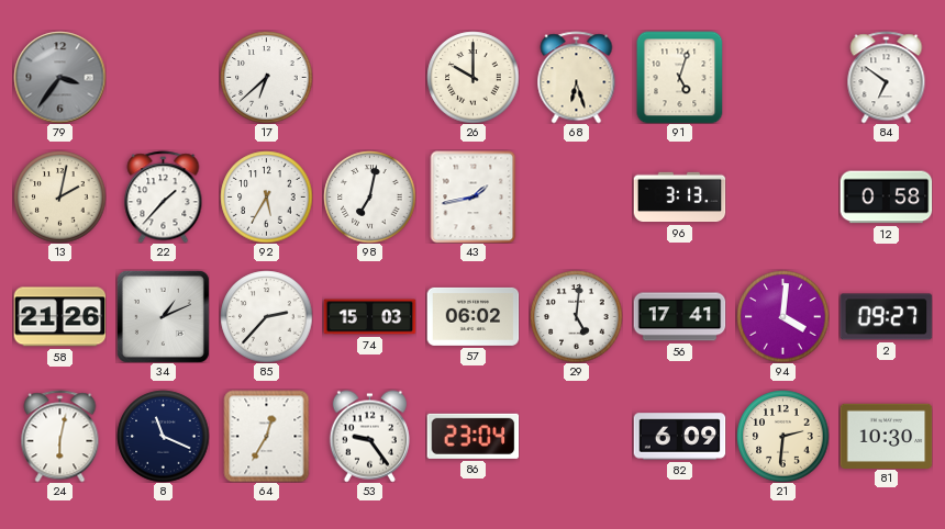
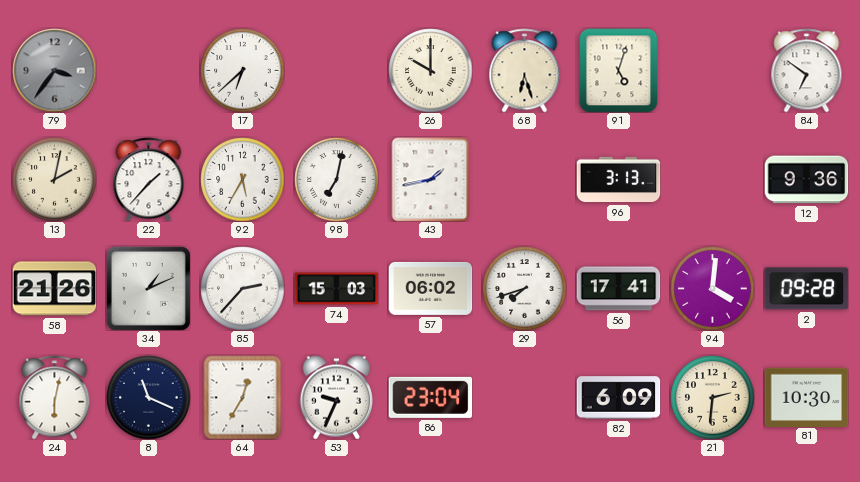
12: 0:58 -> 9:36 (806, 180)
29: 5:01 -> 7:42 (524, 288)
2: 09:27 -> 09:28 (806, 289)
53: 9:24 -> 9:34 (336, 397)
